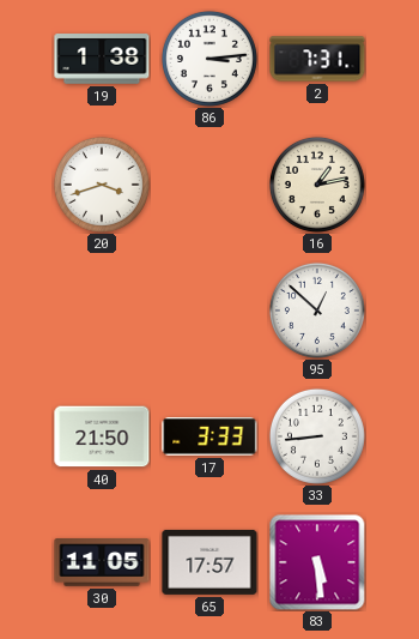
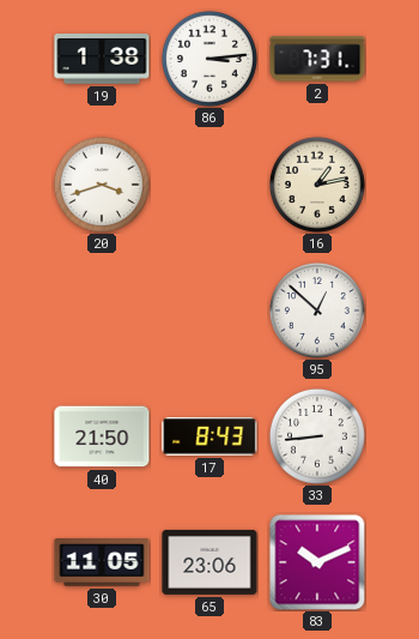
17: 3:33 -> 8:43 (209, 436)
65: 17:57 -> 23:06 (209, 562)
83: 5:29 -> 10:11 (317, 562)
